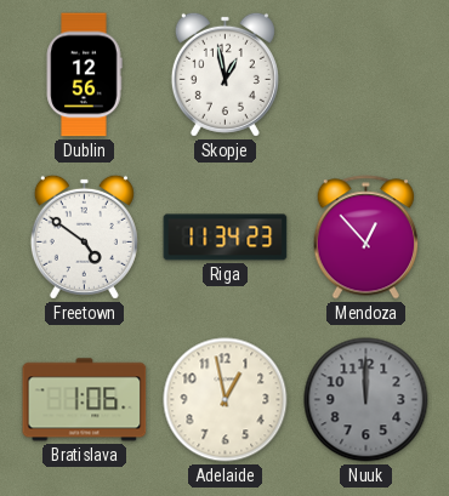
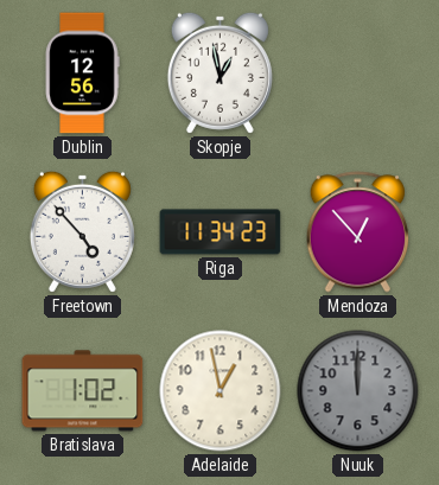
Freetown: 4:51 -> 4:53 (82, 231)
Bratislava: 1:06 -> 1:02 (83, 391)
